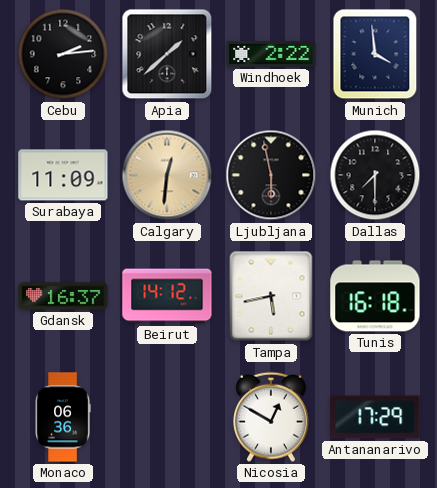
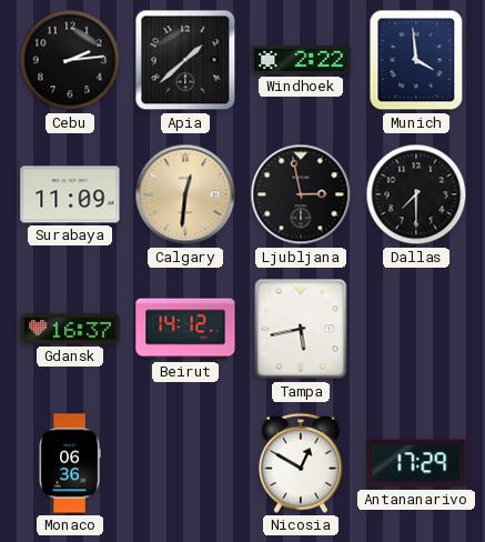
Ljubljana: 5:58 -> 2:58 (301, 194)
Tunis: 16:18 -> none (375, 296)
